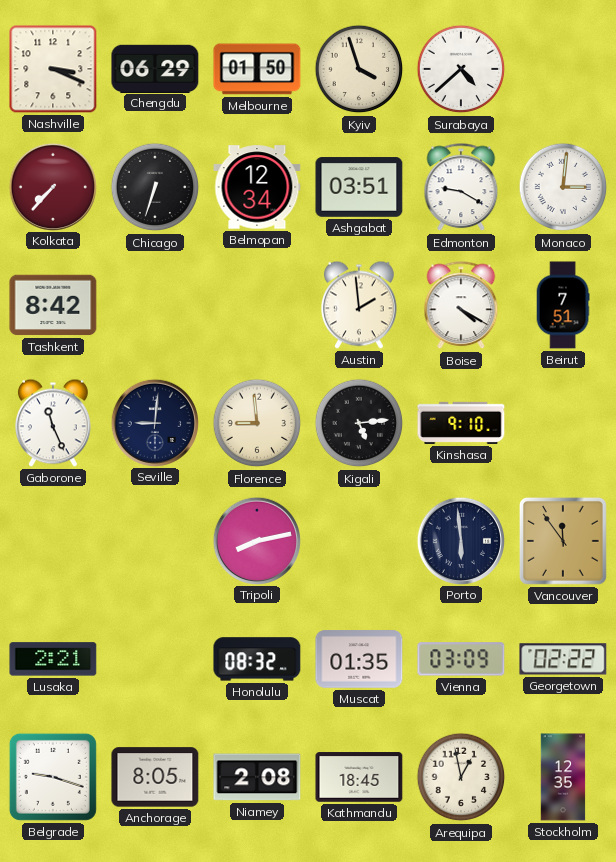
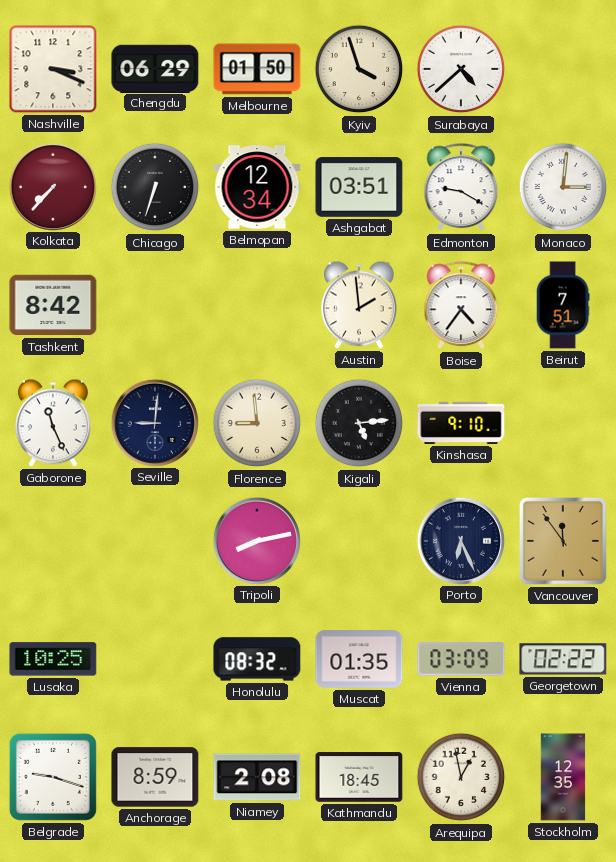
Boise: 4:20 -> 4:36 (461, 306)
Porto: 5:59 -> 6:26 (460, 540)
Lusaka: 2:21 -> 10:25 (53, 659)
Anchorage: 8:05 -> 8:59 (155, 777)
